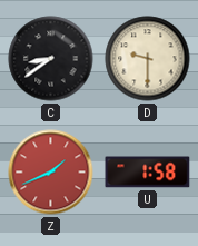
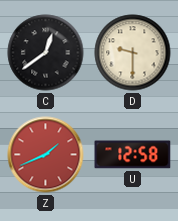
C: 8:39 -> 12:39 (46, 53)
U: 1:58 -> 12:58 (133, 155)
